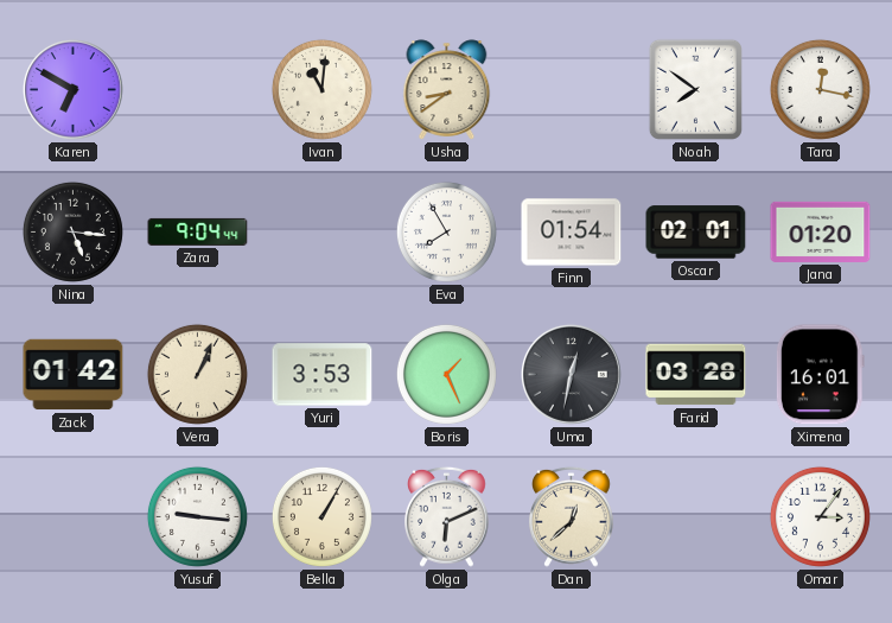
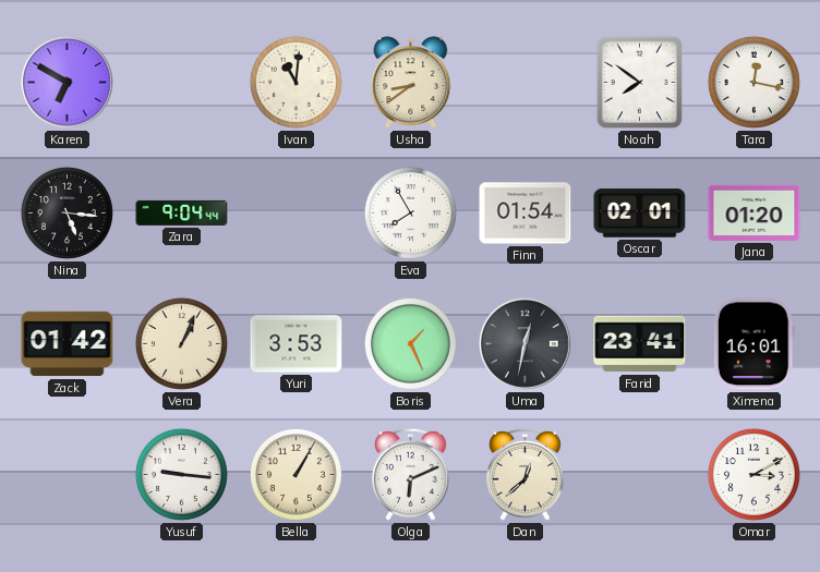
Farid: 03:28 -> 23:41 (640, 344)
Omar: 3:06 -> 3:10 (753, 474)
